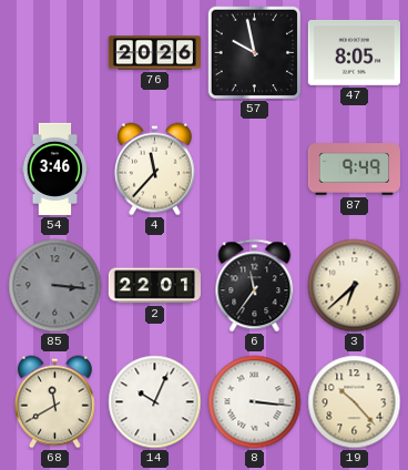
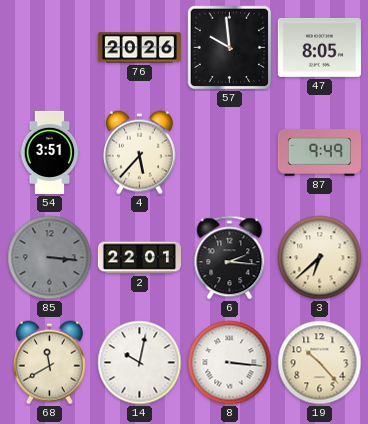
57: 9:58 -> 9:59 (230, 48)
54: 3:46 -> 3:51 (50, 152)
4: 11:37 -> 5:37 (139, 153)
6: 11:36 -> 2:16 (230, 258)
14: 10:04 -> 10:02 (140, 363)
